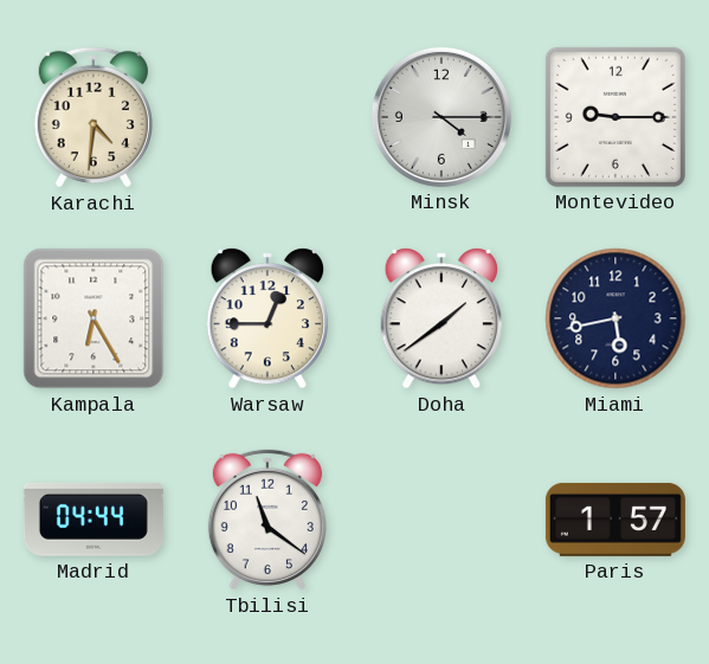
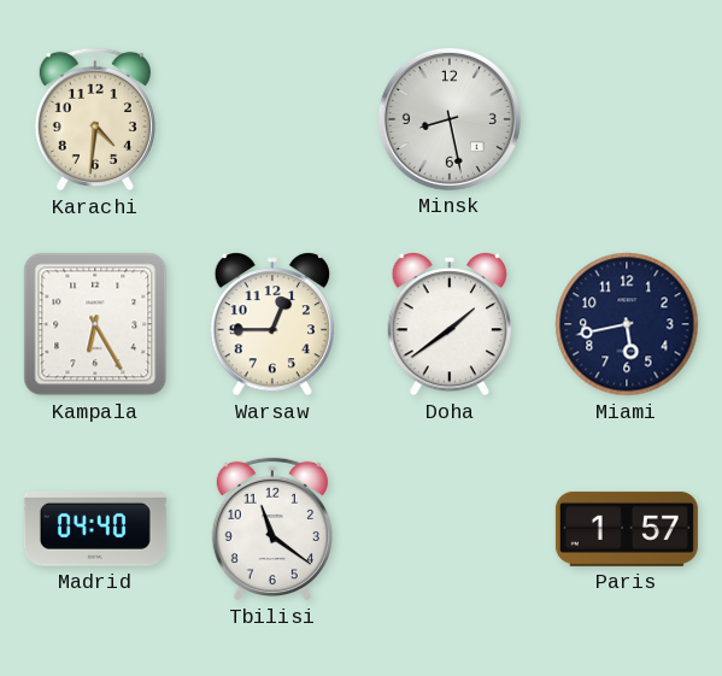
Minsk: 4:15 -> 8:28 (450, 119)
Montevideo: 9:15 -> none (615, 117)
Madrid: 04:44 -> 04:40 (95, 529)
